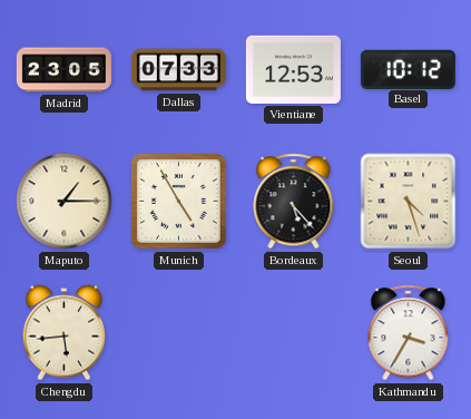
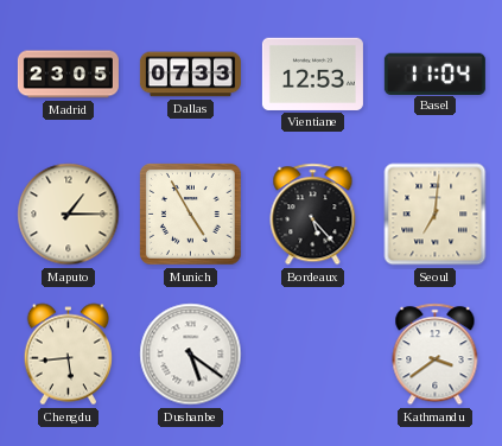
Basel: 10:12 -> 11:04 (434, 74)
Seoul: 4:27 -> 7:01 (436, 215)
Dushanbe: none -> 5:21 (191, 355)
Kathmandu: 3:35 -> 3:39 (436, 355)
